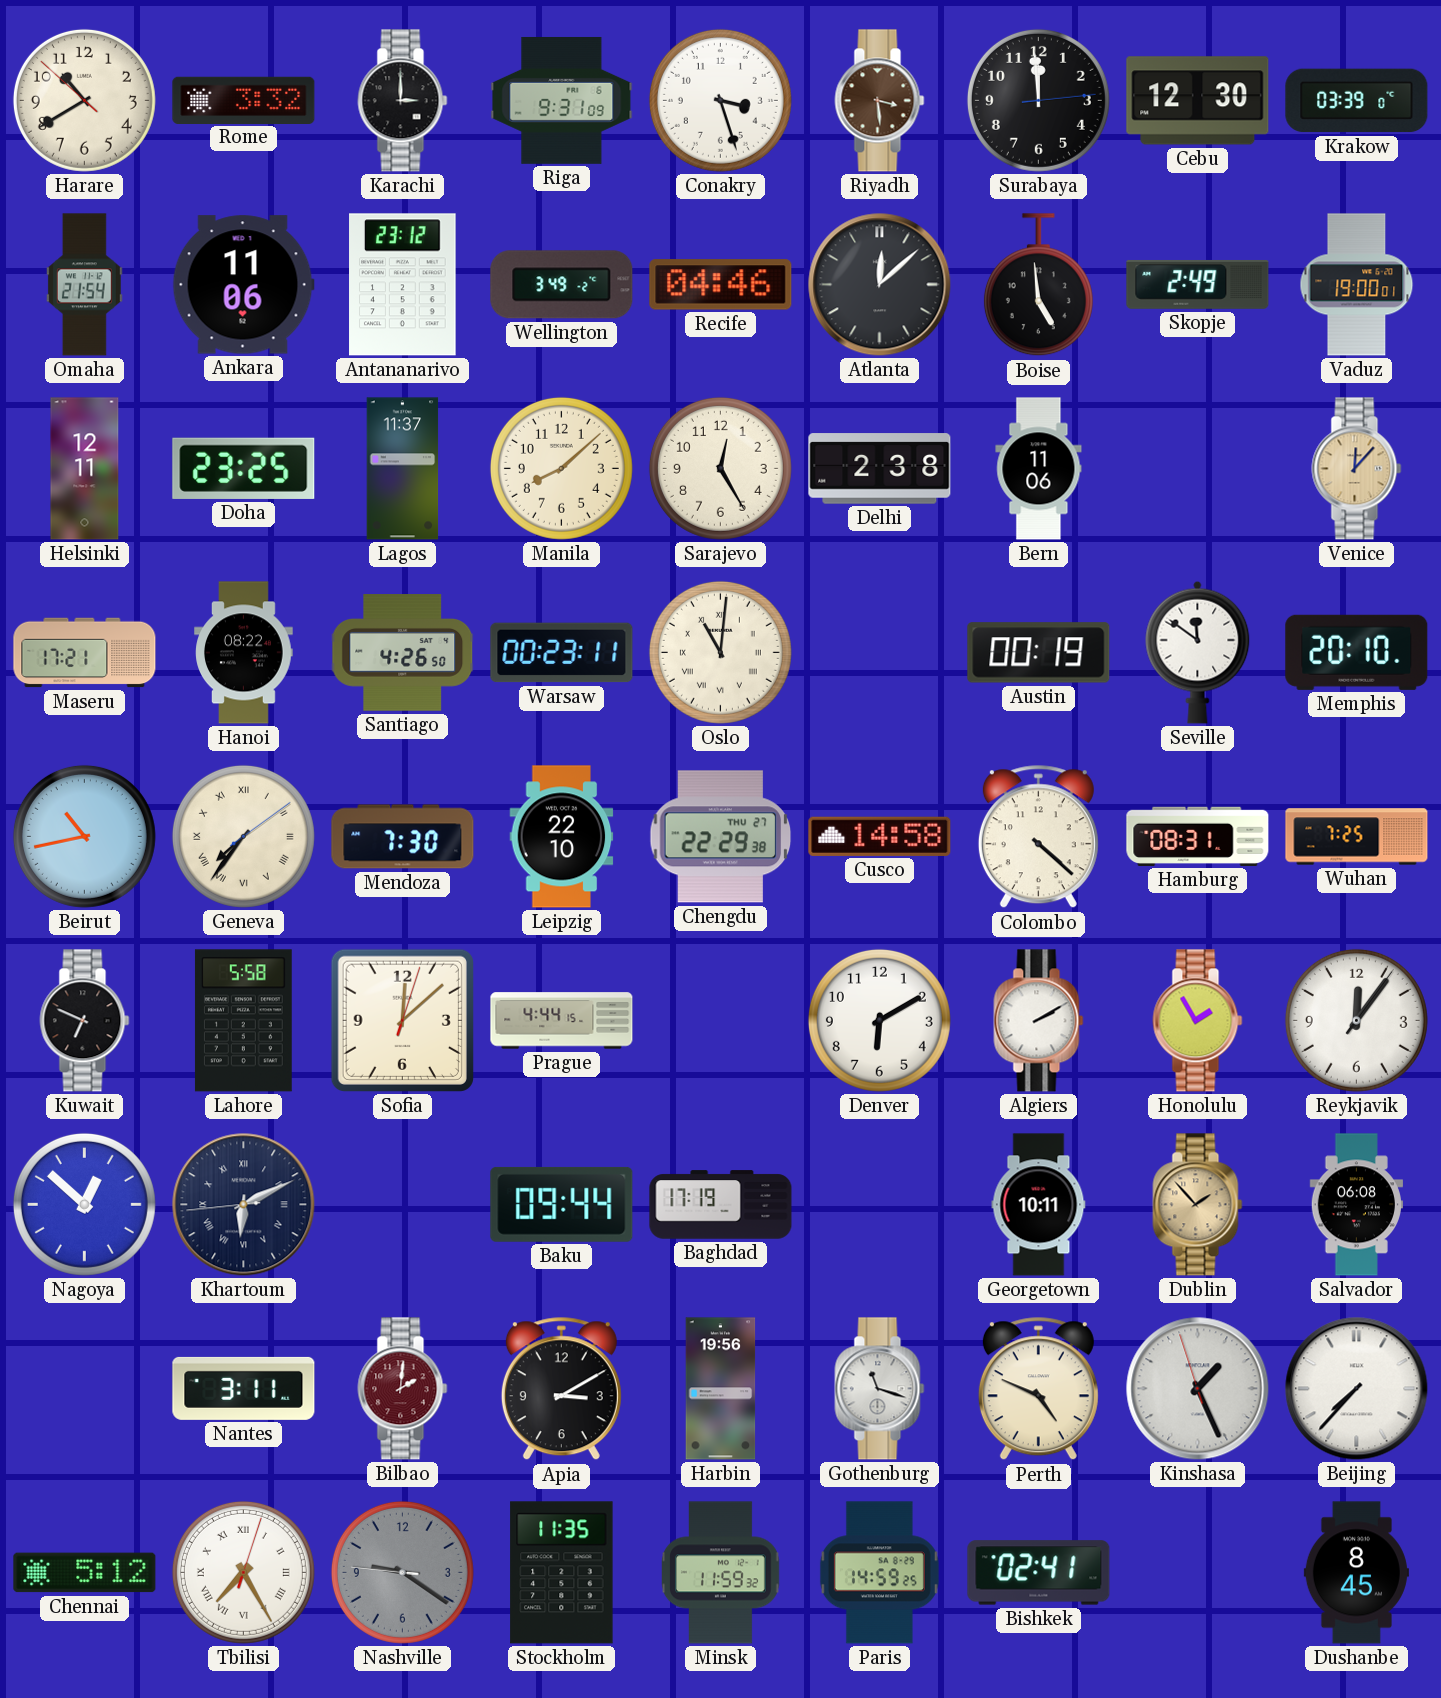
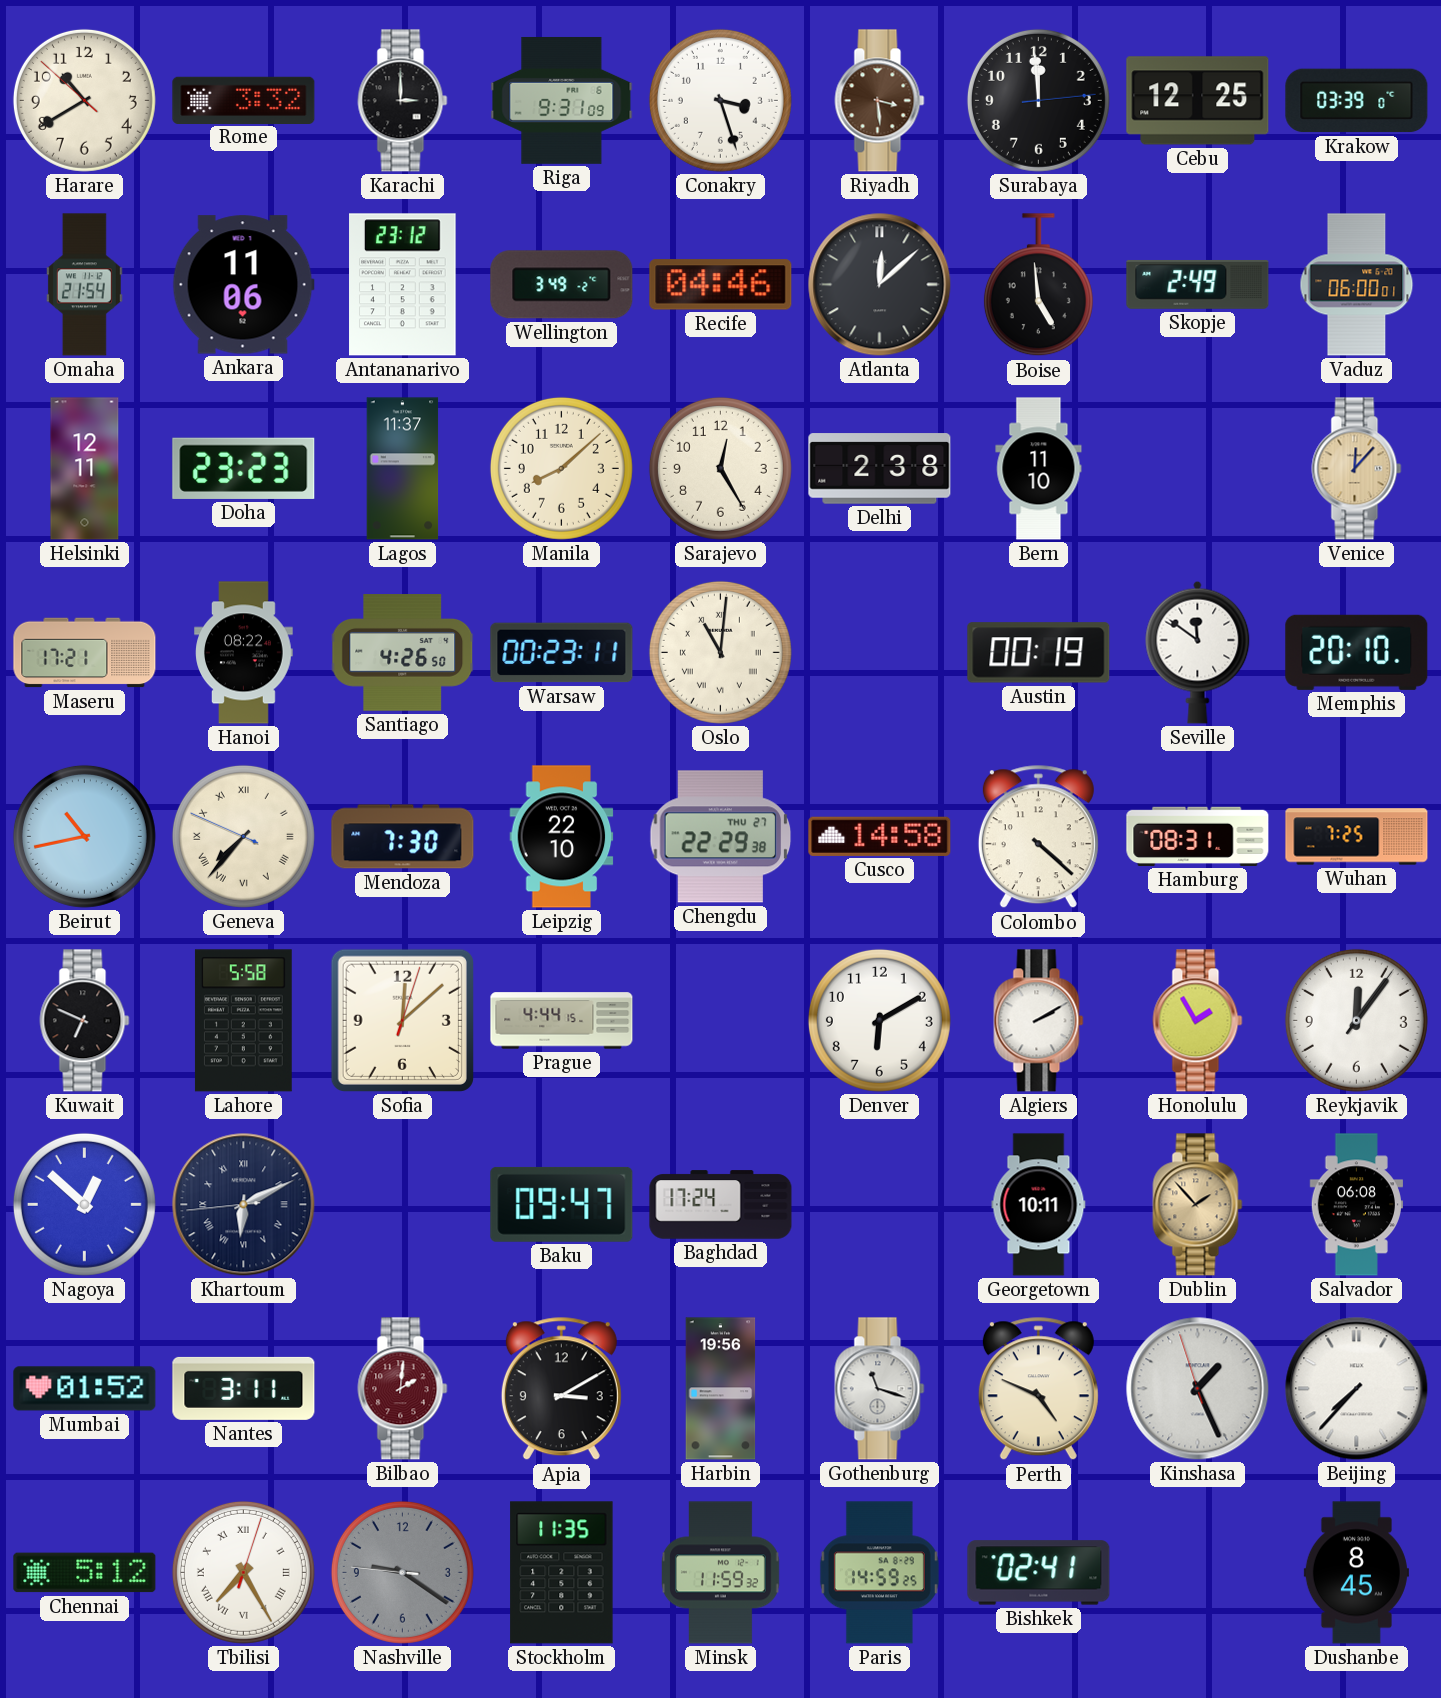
Cebu: 12:30 -> 12:25 (1198, 101)
Vaduz: 19:00 -> 06:00 (1357, 285)
Doha: 23:25 -> 23:23 (244, 468)
Bern: 11:06 -> 11:10 (1039, 469)
Geneva: 7:36:09 -> 7:36:49 (243, 836)
Baku: 09:44 -> 09:47 (562, 1204)
Baghdad: 17:19 -> 17:24 (721, 1205)
Mumbai: none -> 01:52 (85, 1389)
